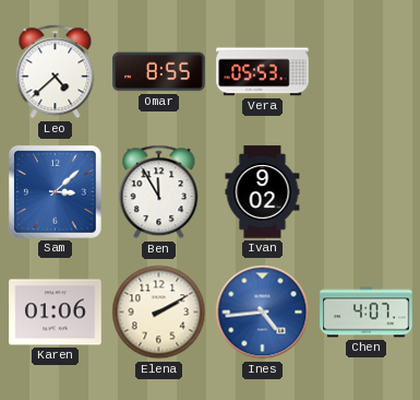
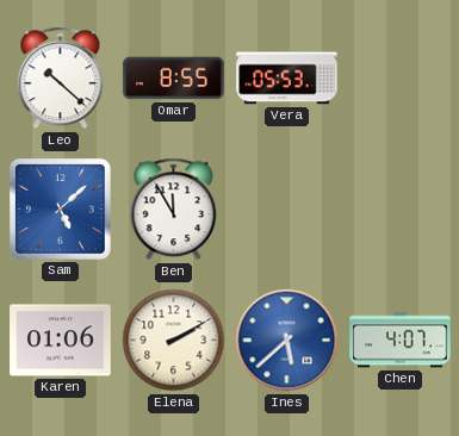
Leo: 4:38 -> 10:22 (61, 79)
Sam: 3:08 -> 5:08 (61, 210)
Ivan: 9:02 -> none (263, 192)
Ines: 4:44 -> 5:38 (287, 341)
